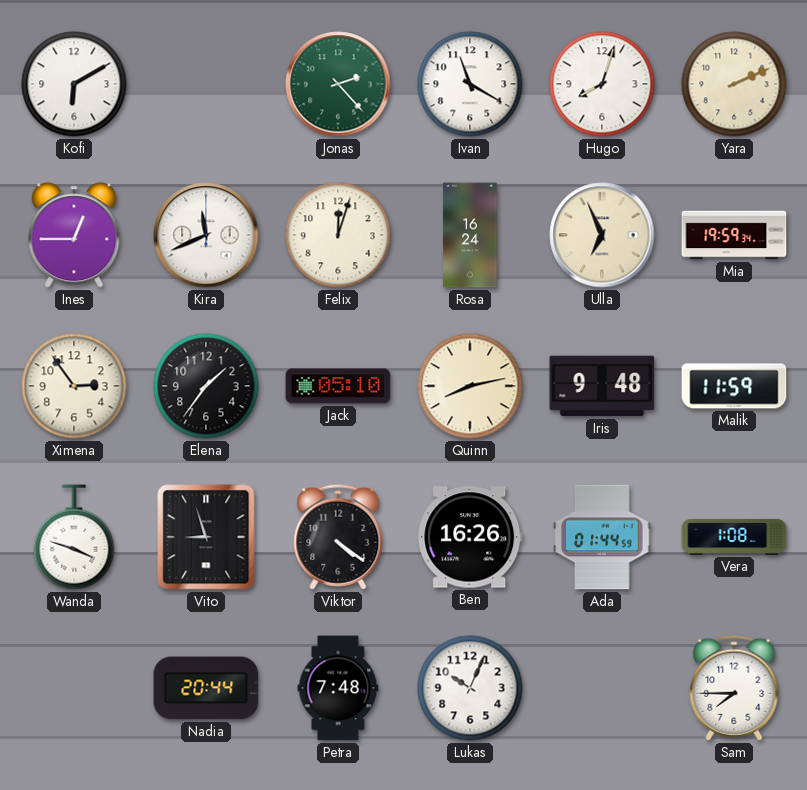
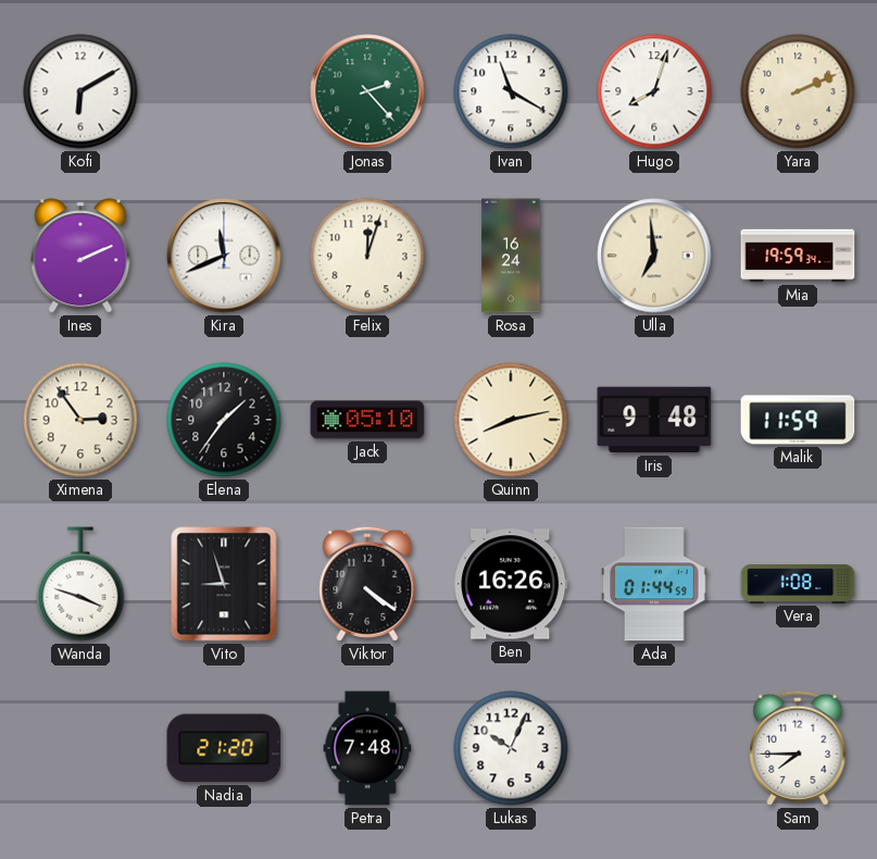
Ines: 12:45 -> 2:11 (80, 256)
Ulla: 6:56 -> 6:59 (654, 256)
Nadia: 20:44 -> 21:20 (224, 748)
